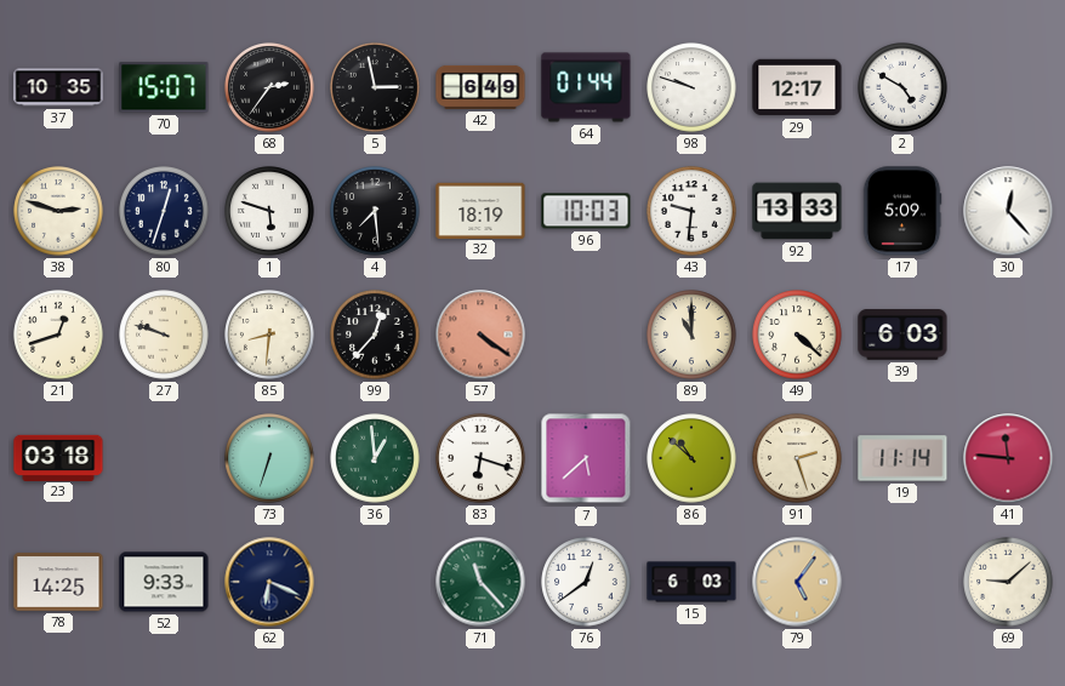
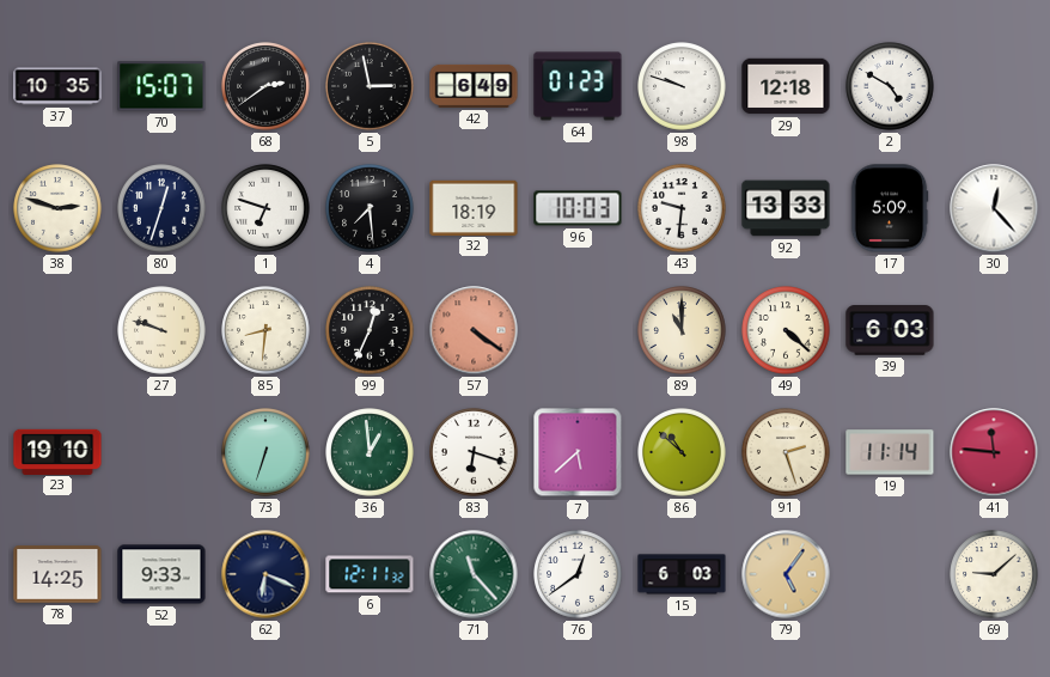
68: 2:36 -> 2:39 (265, 86)
64: 01:44 -> 01:23 (578, 86)
29: 12:17 -> 12:18 (786, 86)
1: 5:48 -> 6:48 (265, 208)
21: 12:42 -> none (58, 335)
99: 12:37 -> 12:34 (370, 330)
23: 03:18 -> 19:10 (57, 451)
6: none -> 12:11 (370, 574)
